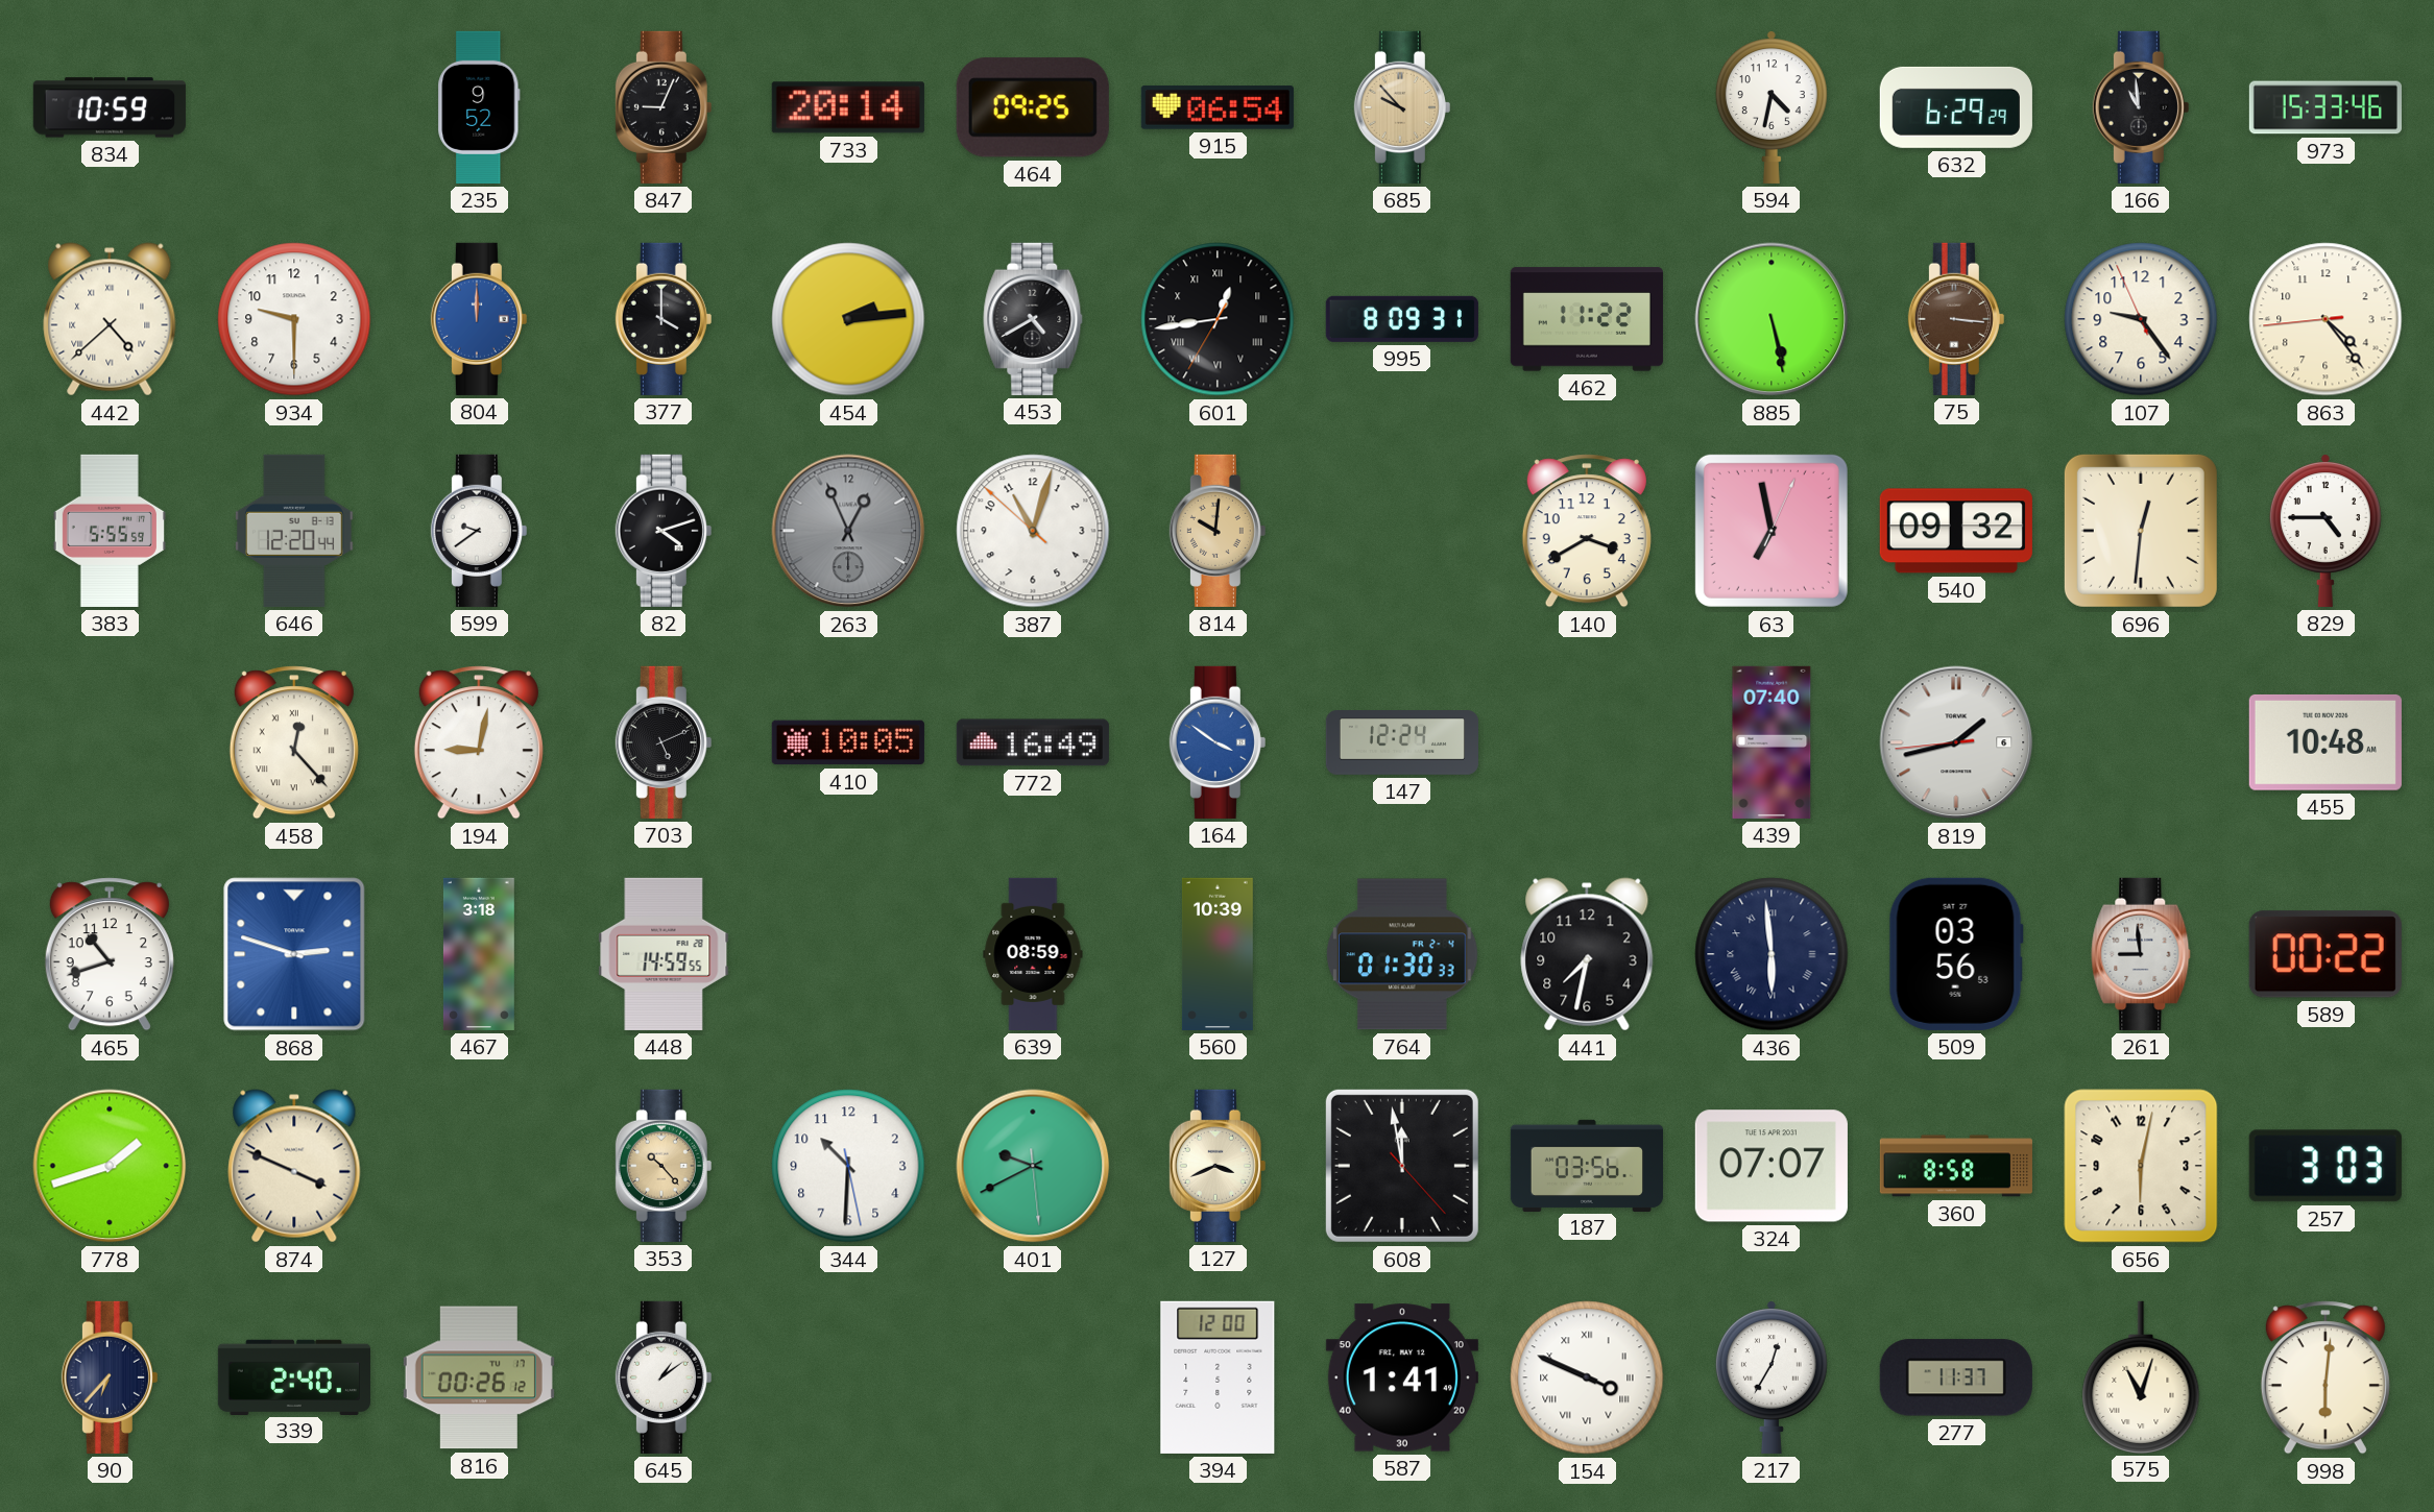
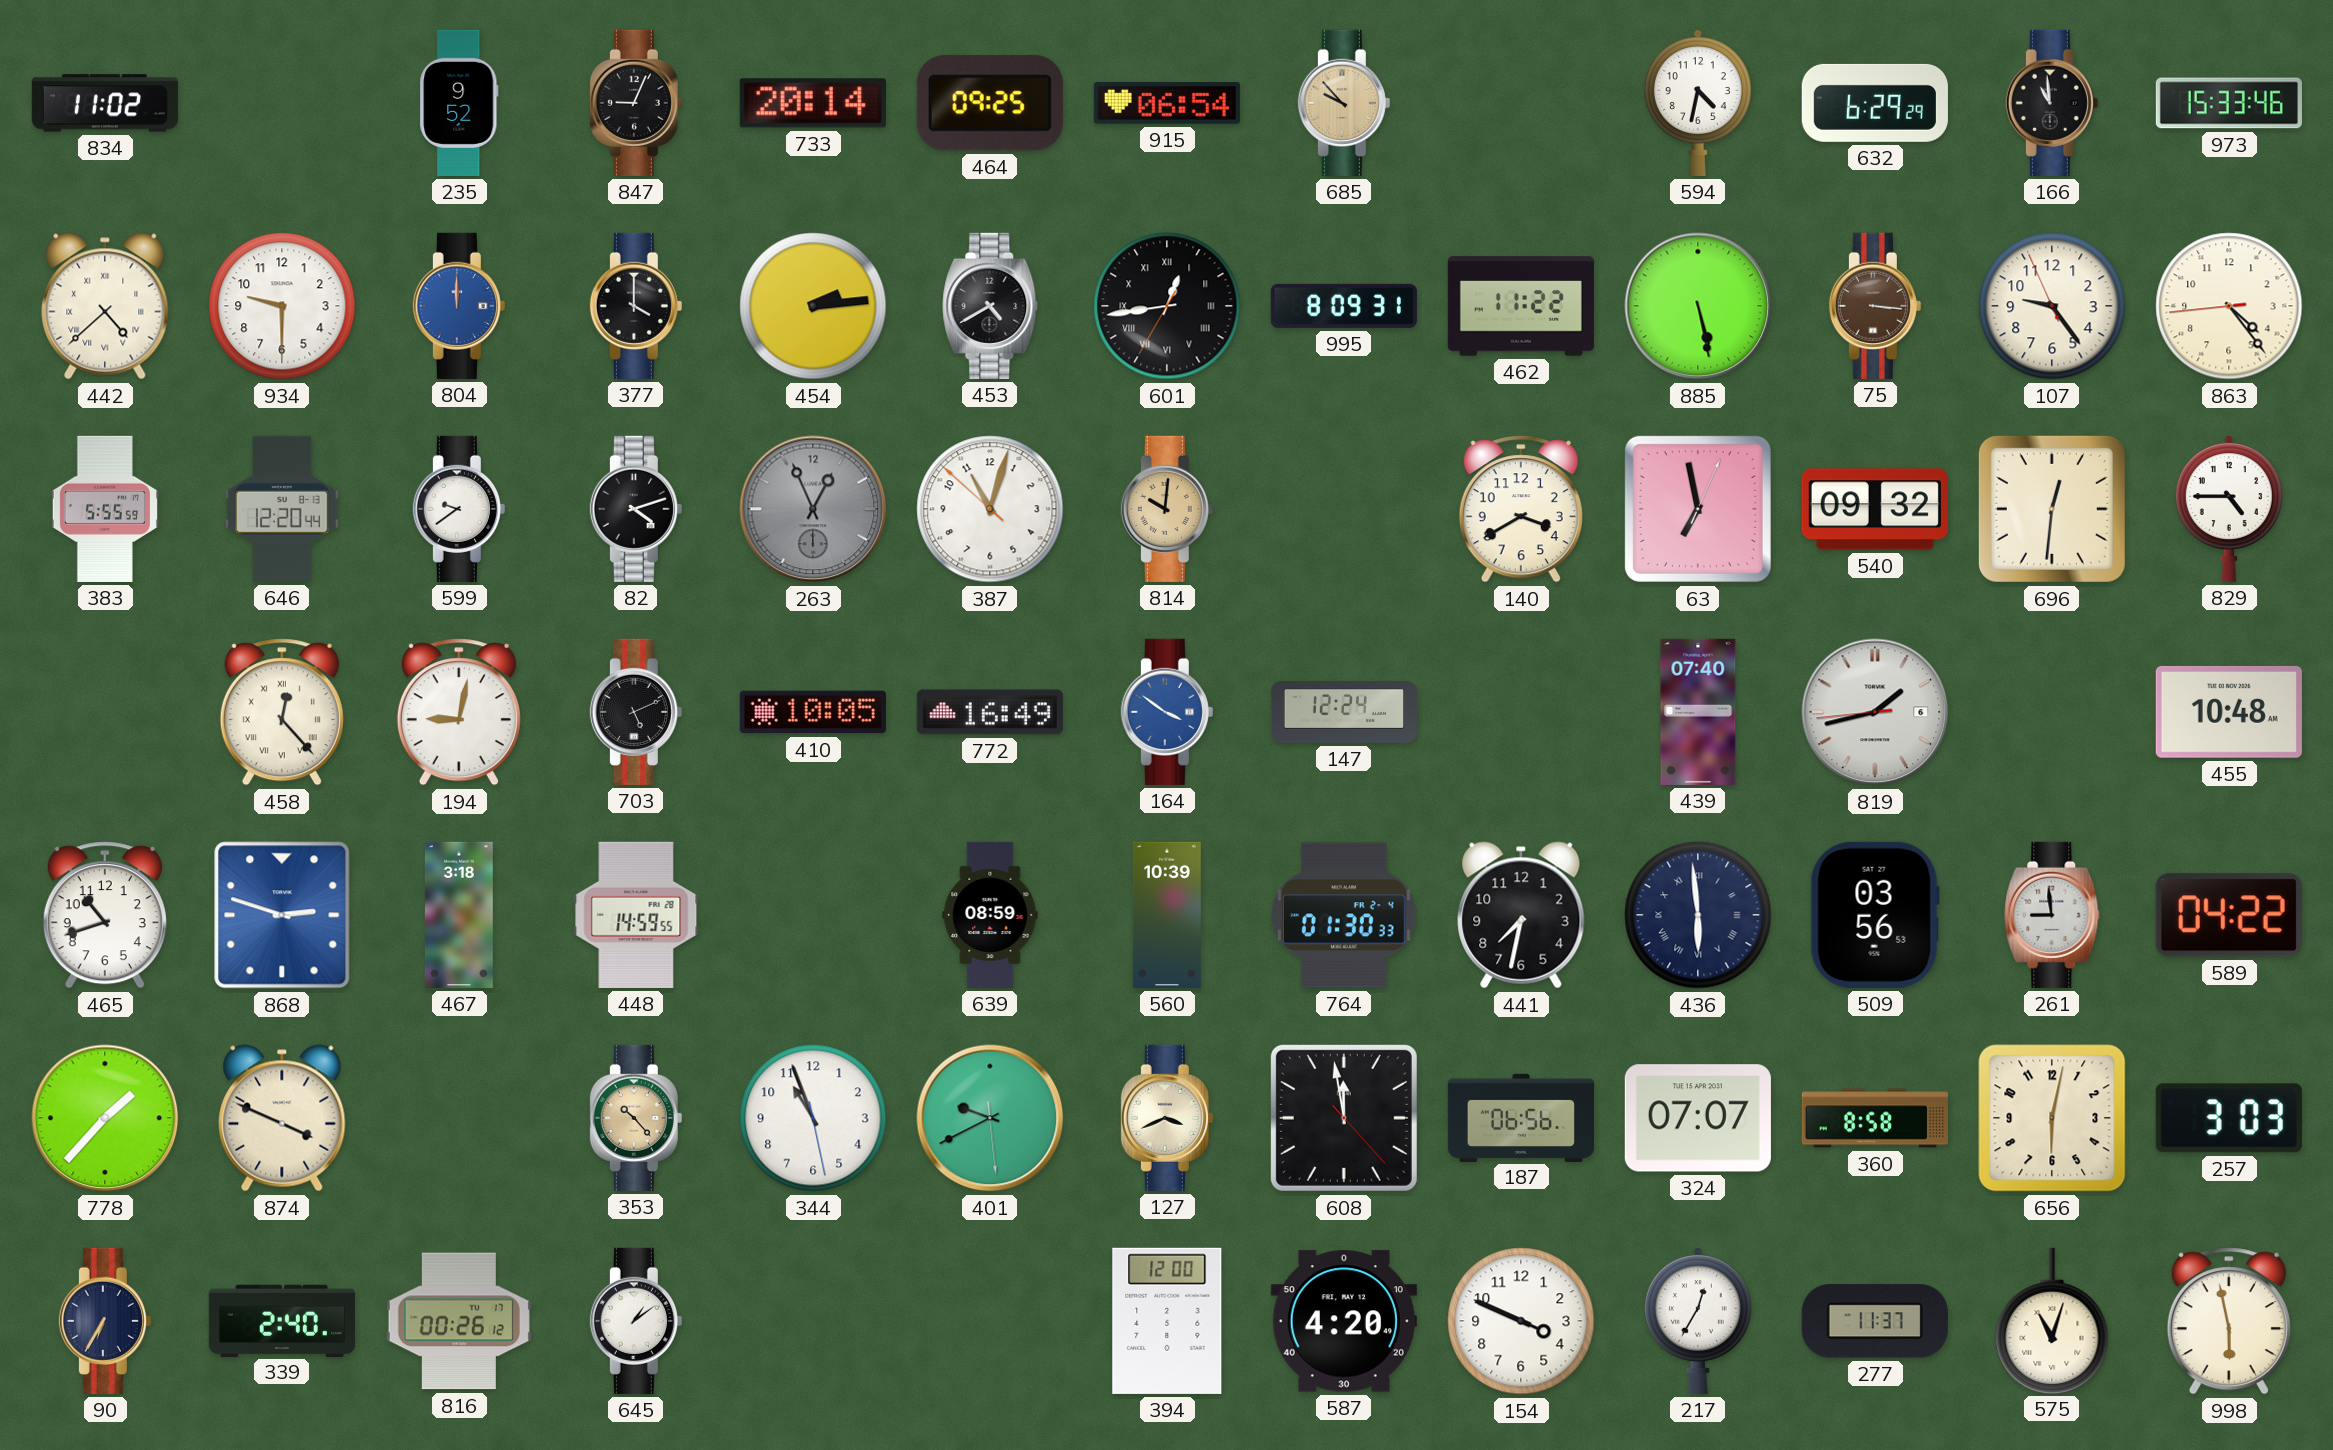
834: 10:59 -> 11:02 (105, 103)
589: 00:22 -> 04:22 (2229, 915)
778: 1:42 -> 1:37 (105, 1118)
344: 10:30 -> 10:56 (813, 1118)
187: 03:56 -> 06:56 (1521, 1117)
90: 6:37 -> 6:35 (105, 1321)
587: 1:41 -> 4:20 (1344, 1321)
154 numerals: Roman -> Arabic (1521, 1321)
998: 6:01 -> 5:58 (2229, 1321)
